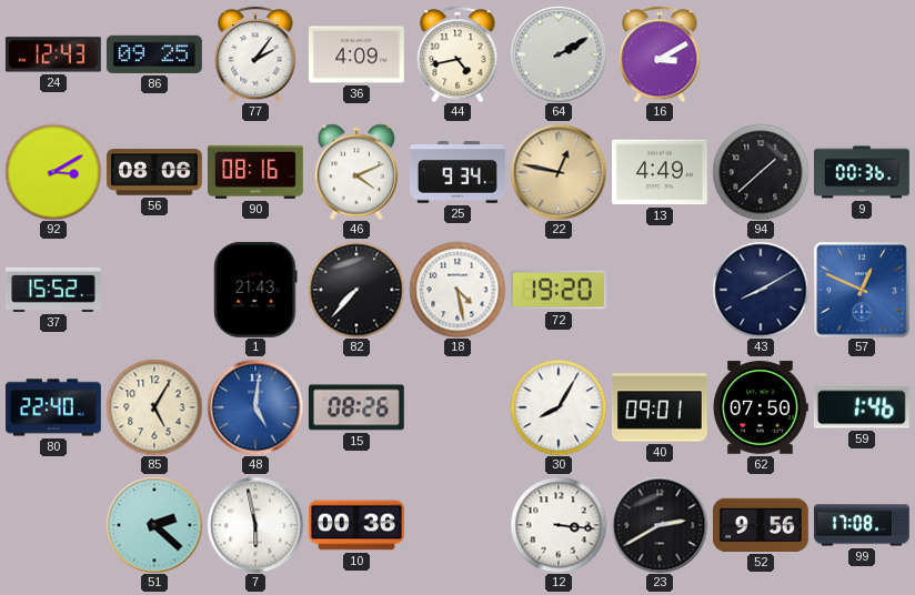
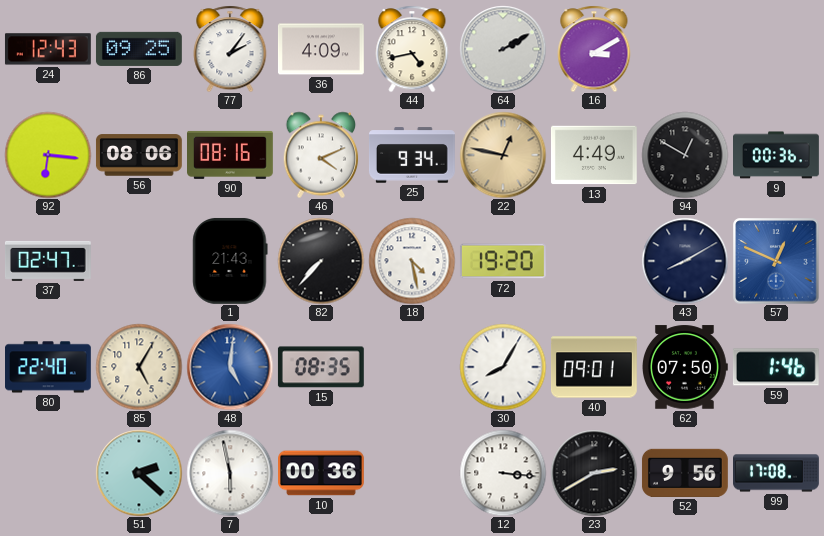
92: 3:10 -> 6:16 (48, 155)
94: 1:38 -> 12:50 (685, 155)
37: 15:52 -> 02:47 (48, 261)
15: 08:26 -> 08:35 (321, 367)
